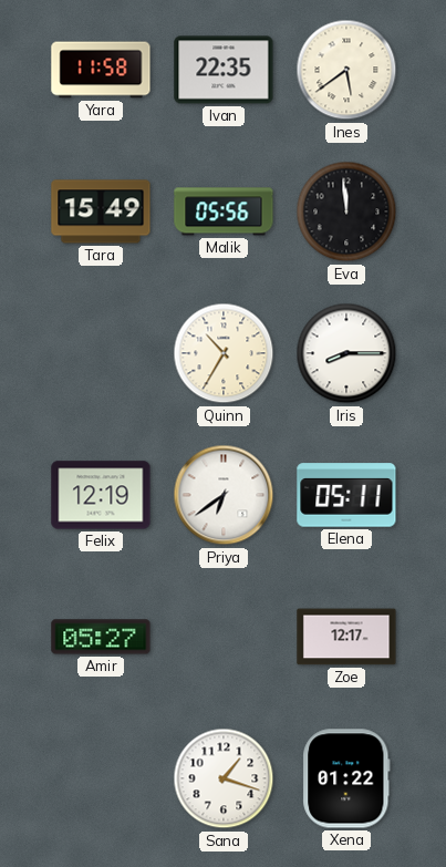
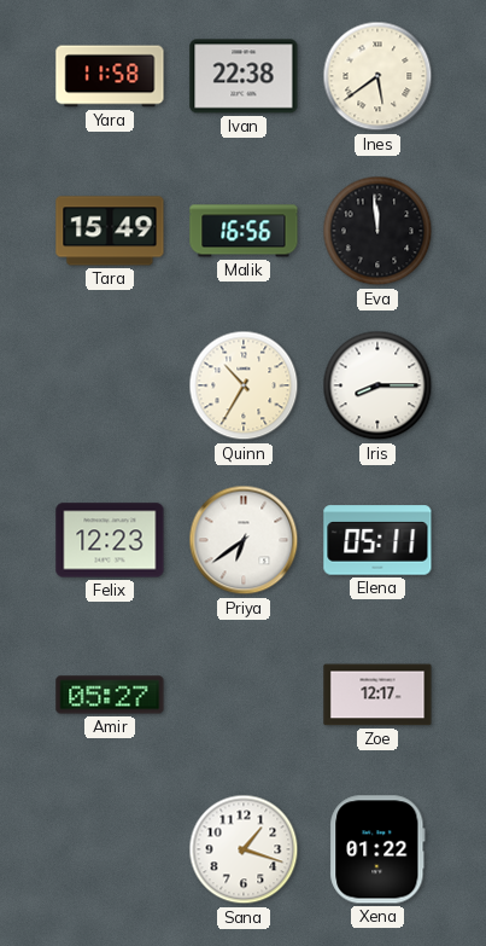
Ivan: 22:35 -> 22:38 (244, 76)
Malik: 05:56 -> 16:56 (244, 231)
Felix: 12:19 -> 12:23 (110, 540)
